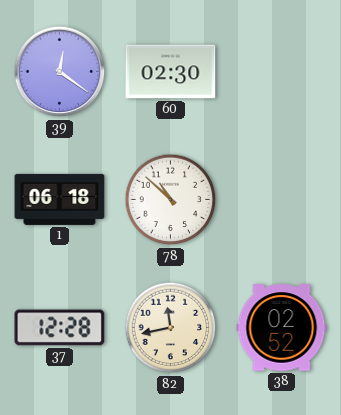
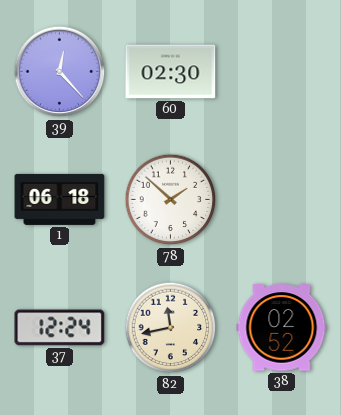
39: 12:21 -> 12:23 (60, 72)
78: 10:52 -> 1:52 (171, 200)
37: 12:28 -> 12:24 (60, 328)
